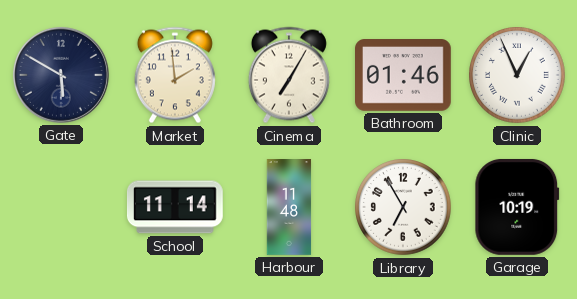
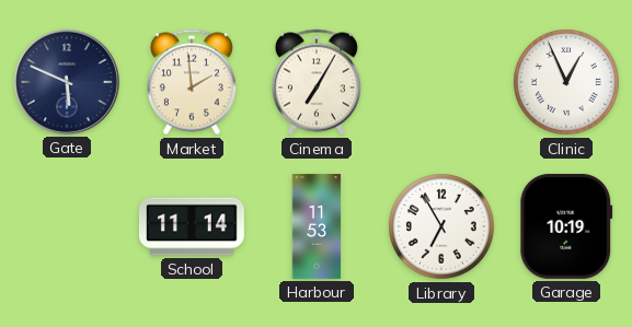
Gate: 5:50 -> 5:49 (67, 82)
Bathroom: 01:46 -> none (404, 76)
Harbour: 11:48 -> 11:53 (317, 226)
